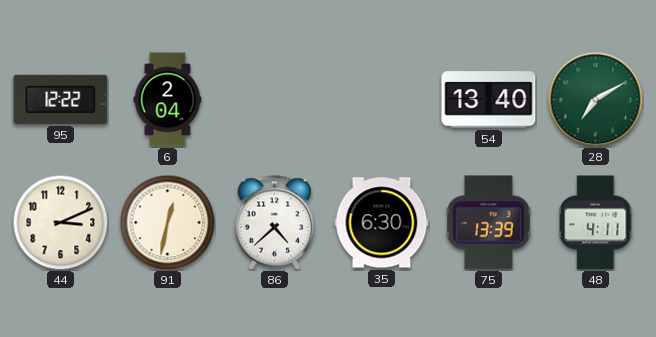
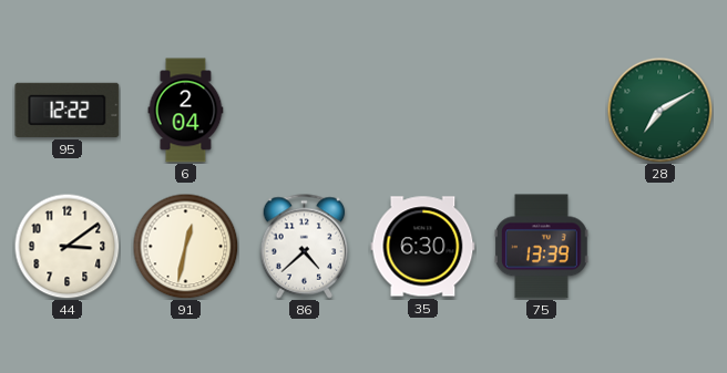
54: 13:40 -> none (489, 100)
44: 3:11 -> 3:09 (66, 246)
48: 4:11 -> none (596, 223)
